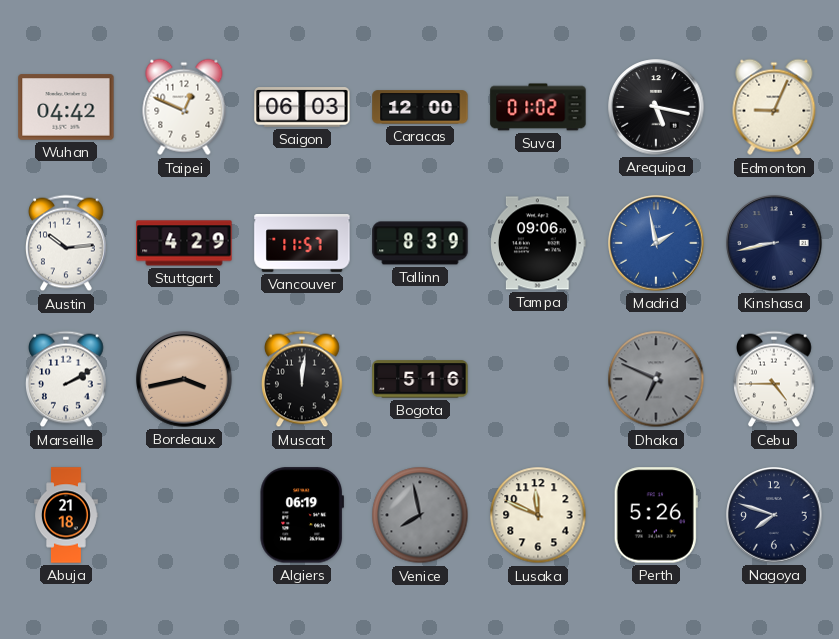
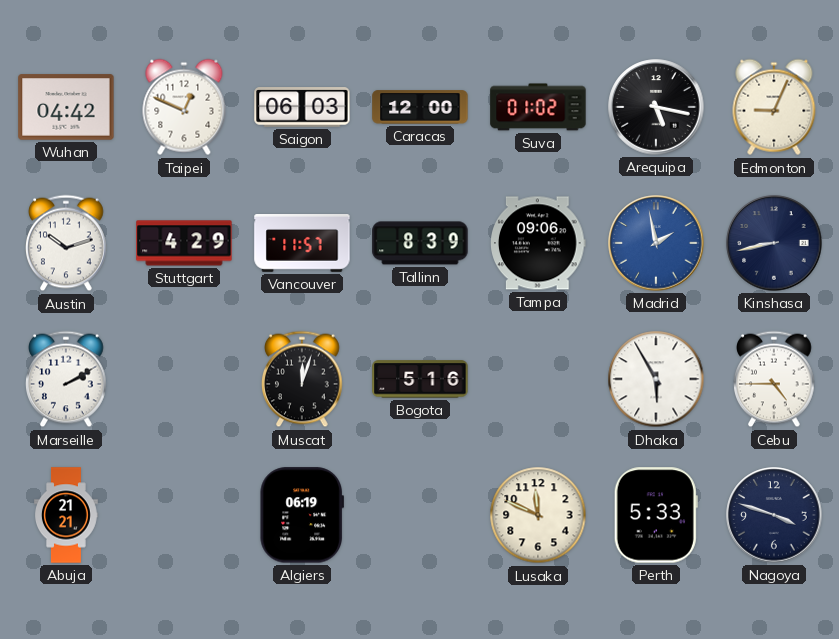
Austin: 10:14 -> 10:12 (67, 243)
Bordeaux: 3:43 -> none (184, 379)
Muscat: 12:01 -> 12:03 (303, 379)
Dhaka: 6:49 -> 5:55 (656, 379)
Dhaka dial: grey -> white (656, 379)
Abuja: 21:18 -> 21:21 (67, 515)
Venice: 7:58 -> none (420, 515)
Perth: 5:26 -> 5:33 (656, 515)
Nagoya: 7:48 -> 3:48 (774, 515)
